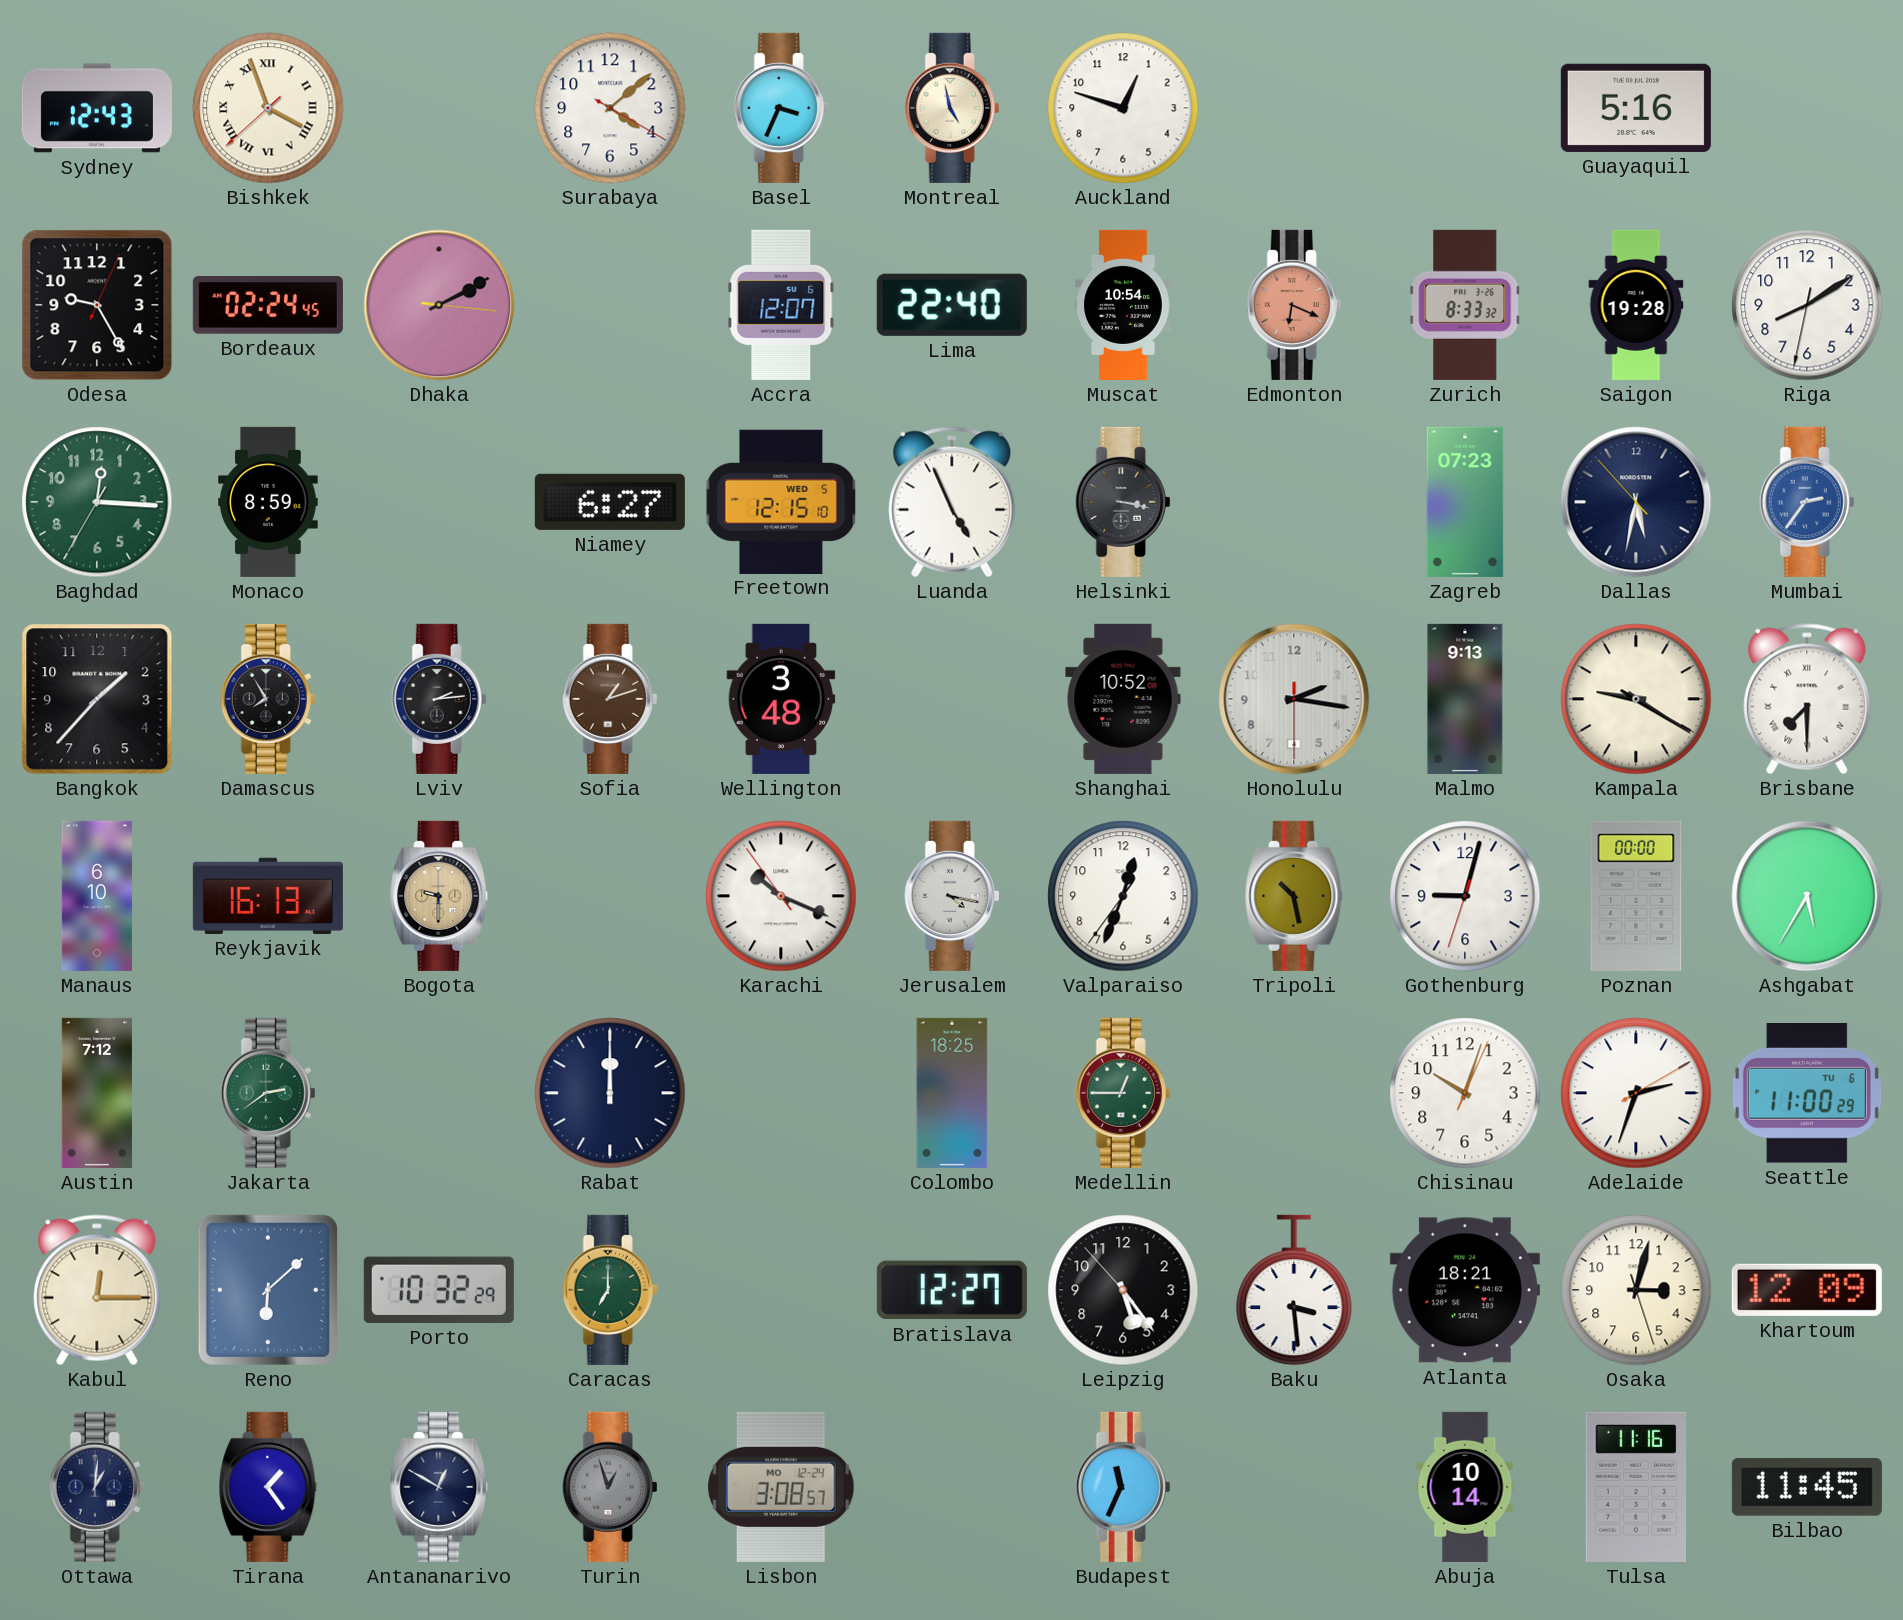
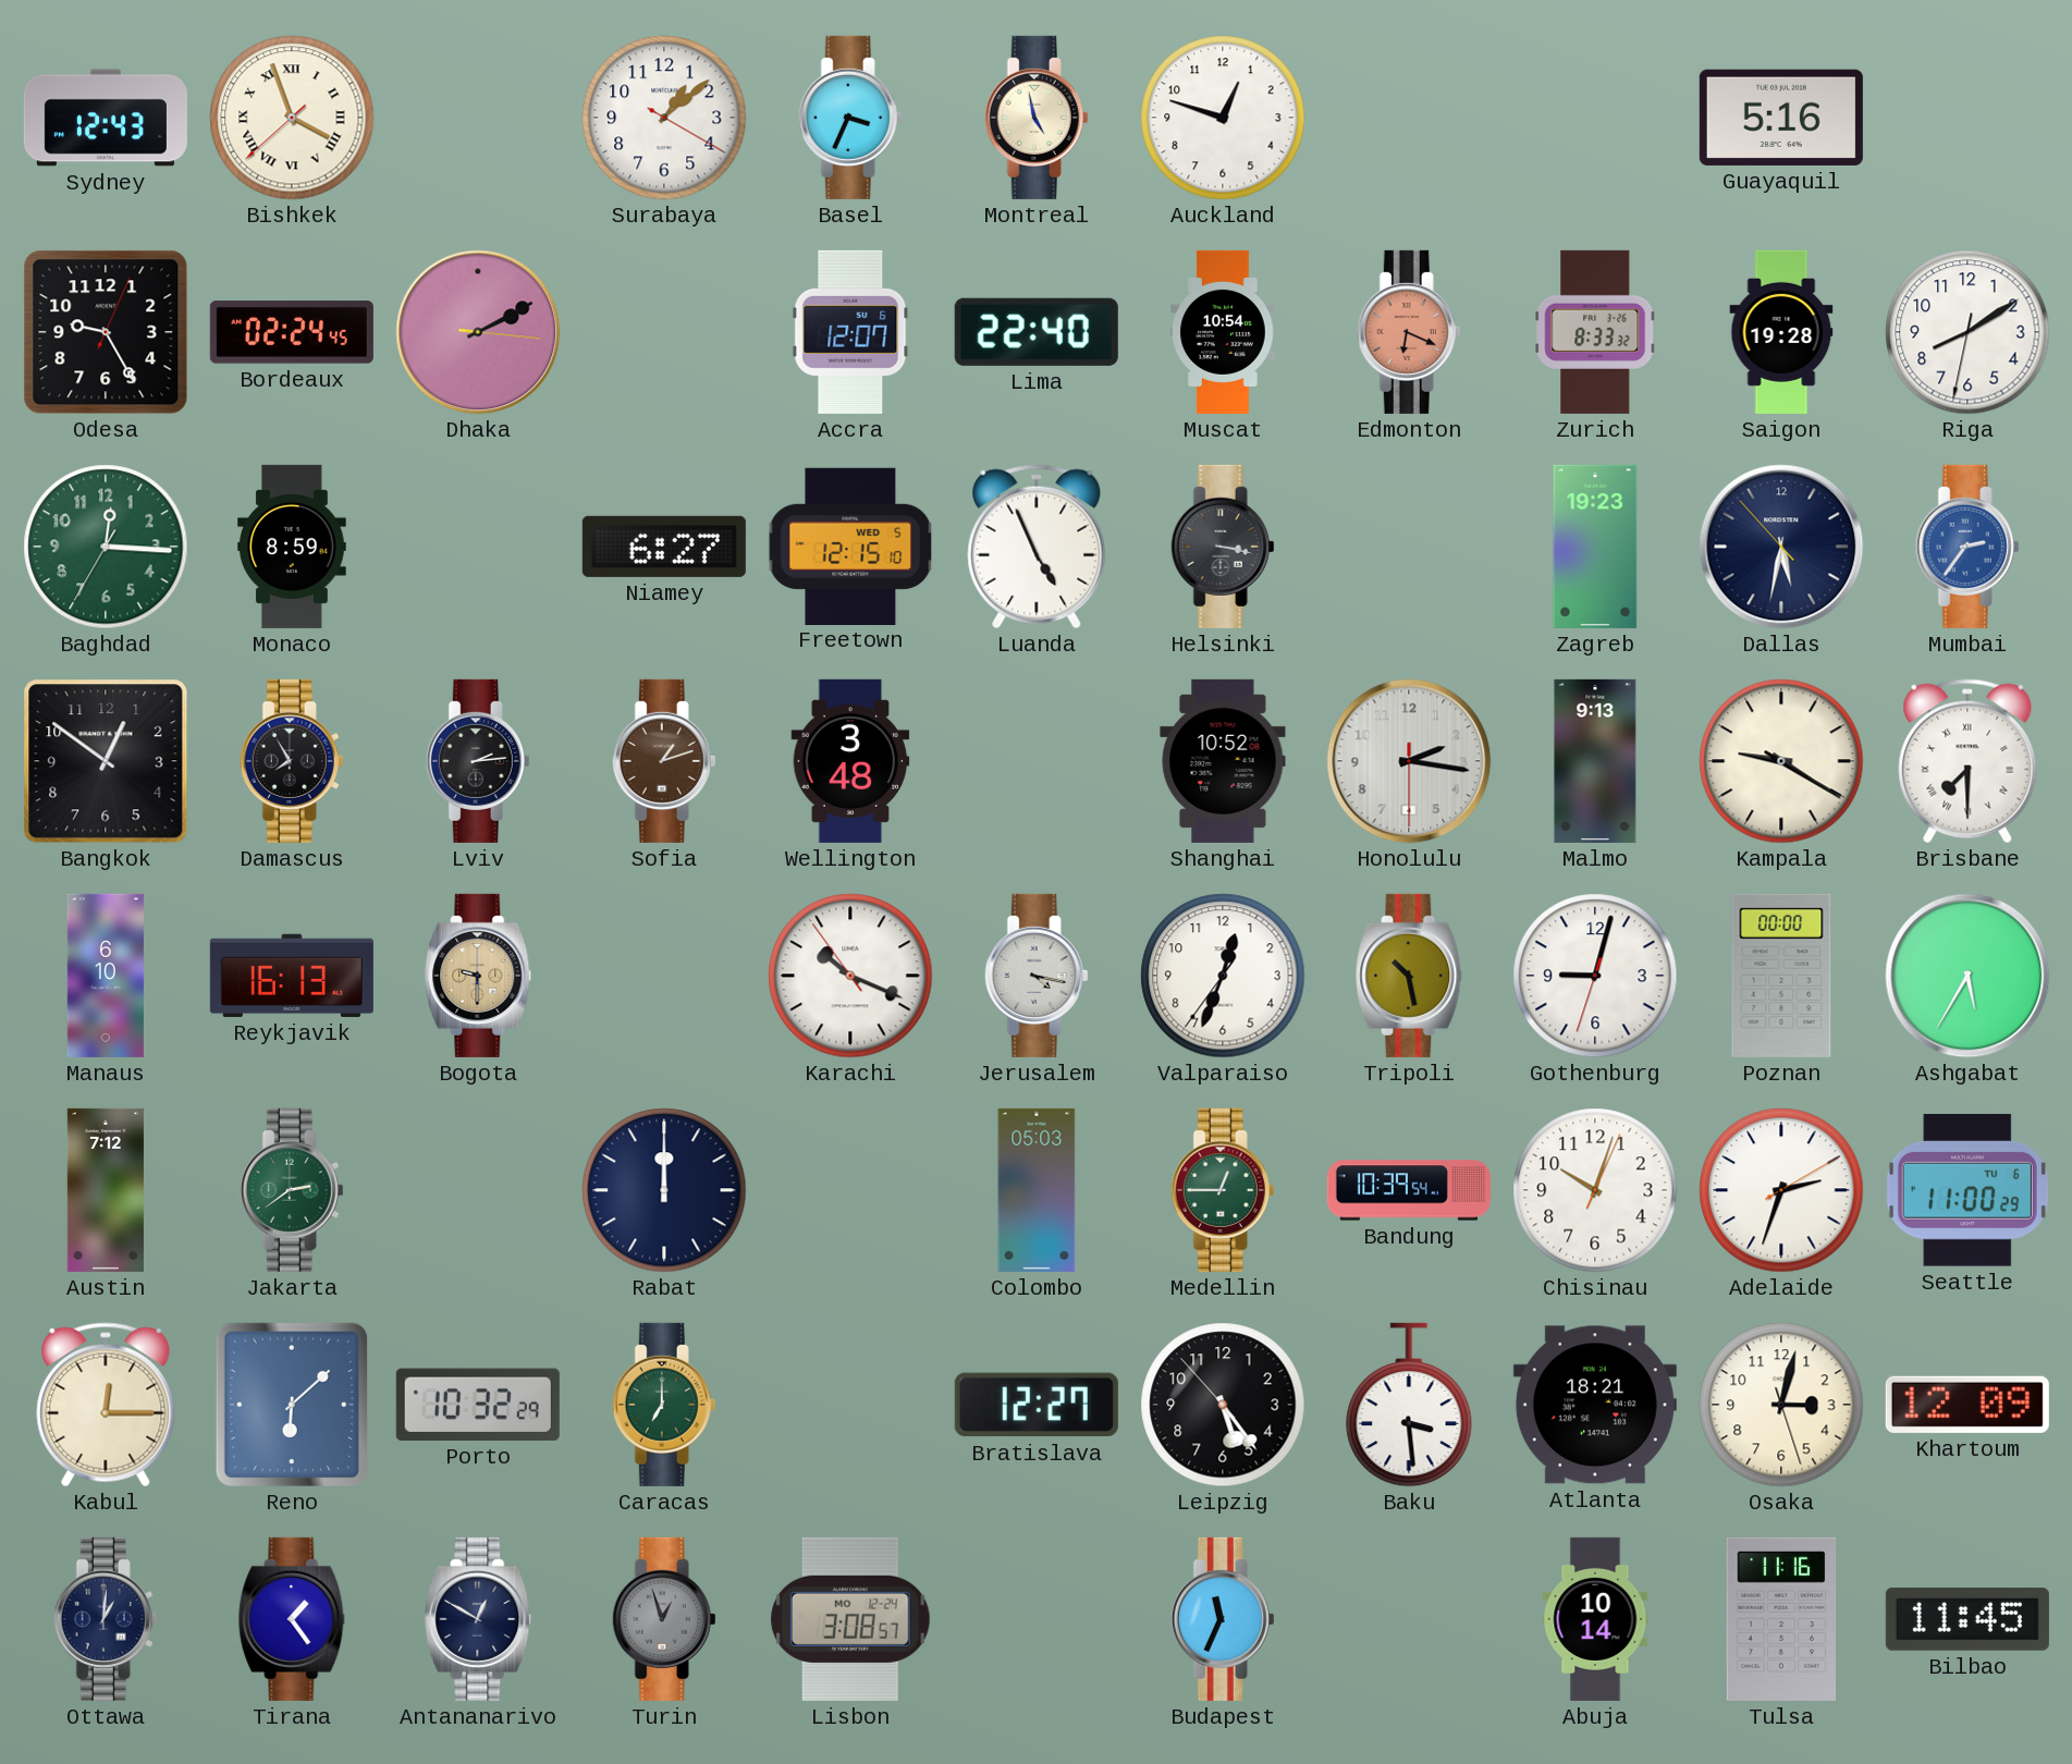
Surabaya: 4:08 -> 1:08 (664, 118)
Zagreb: 07:23 -> 19:23 (1595, 547)
Bangkok: 1:37 -> 12:51 (106, 761)
Colombo: 18:25 -> 05:03 (1037, 1190)
Bandung: none -> 10:39 (1409, 1190)
